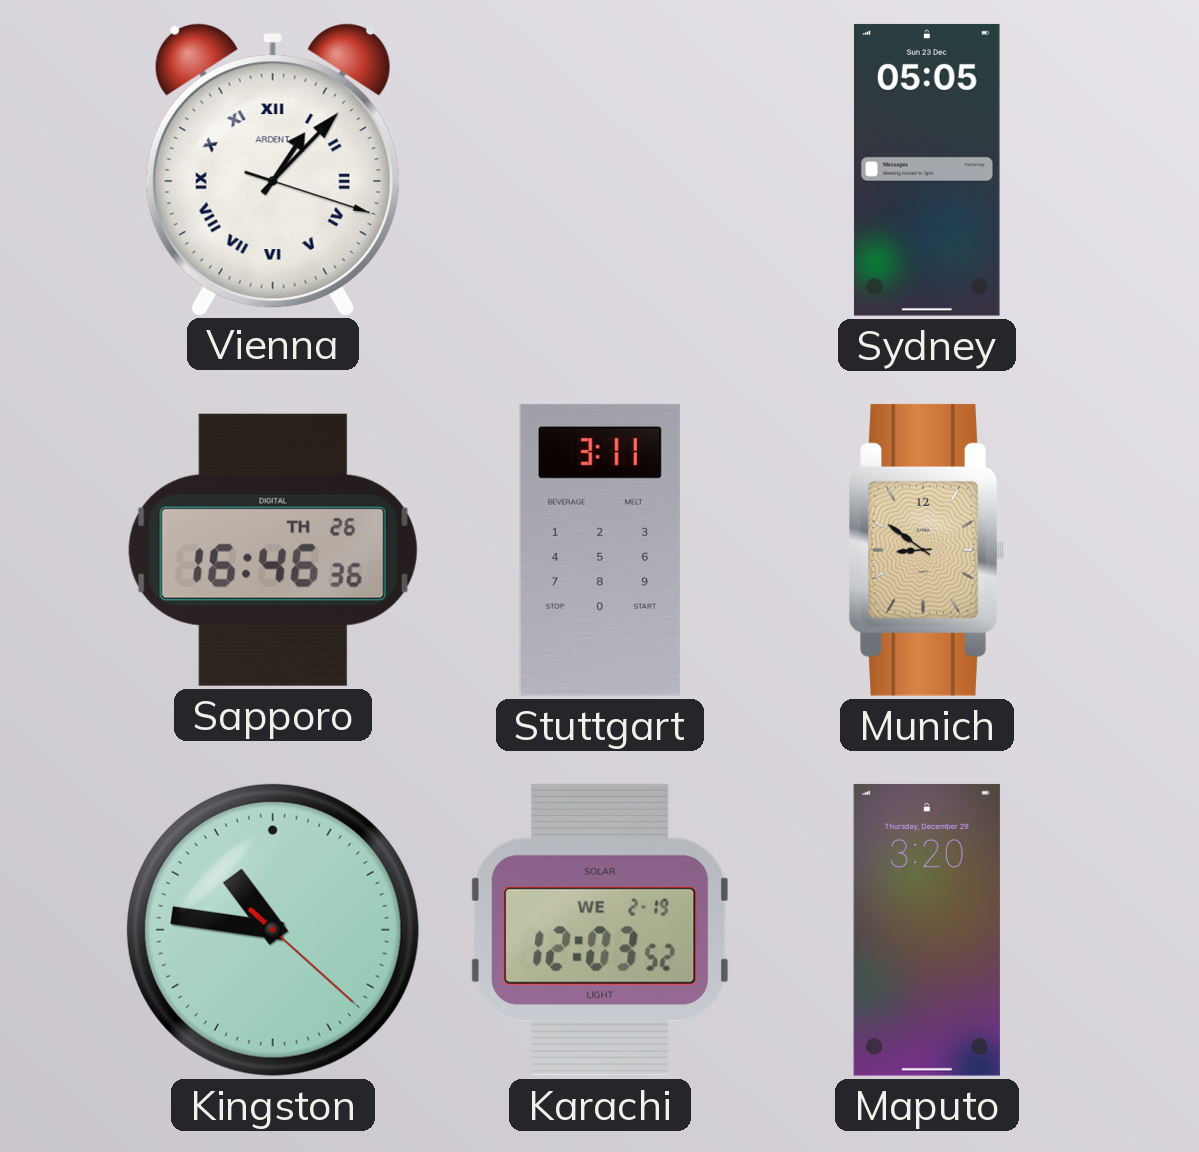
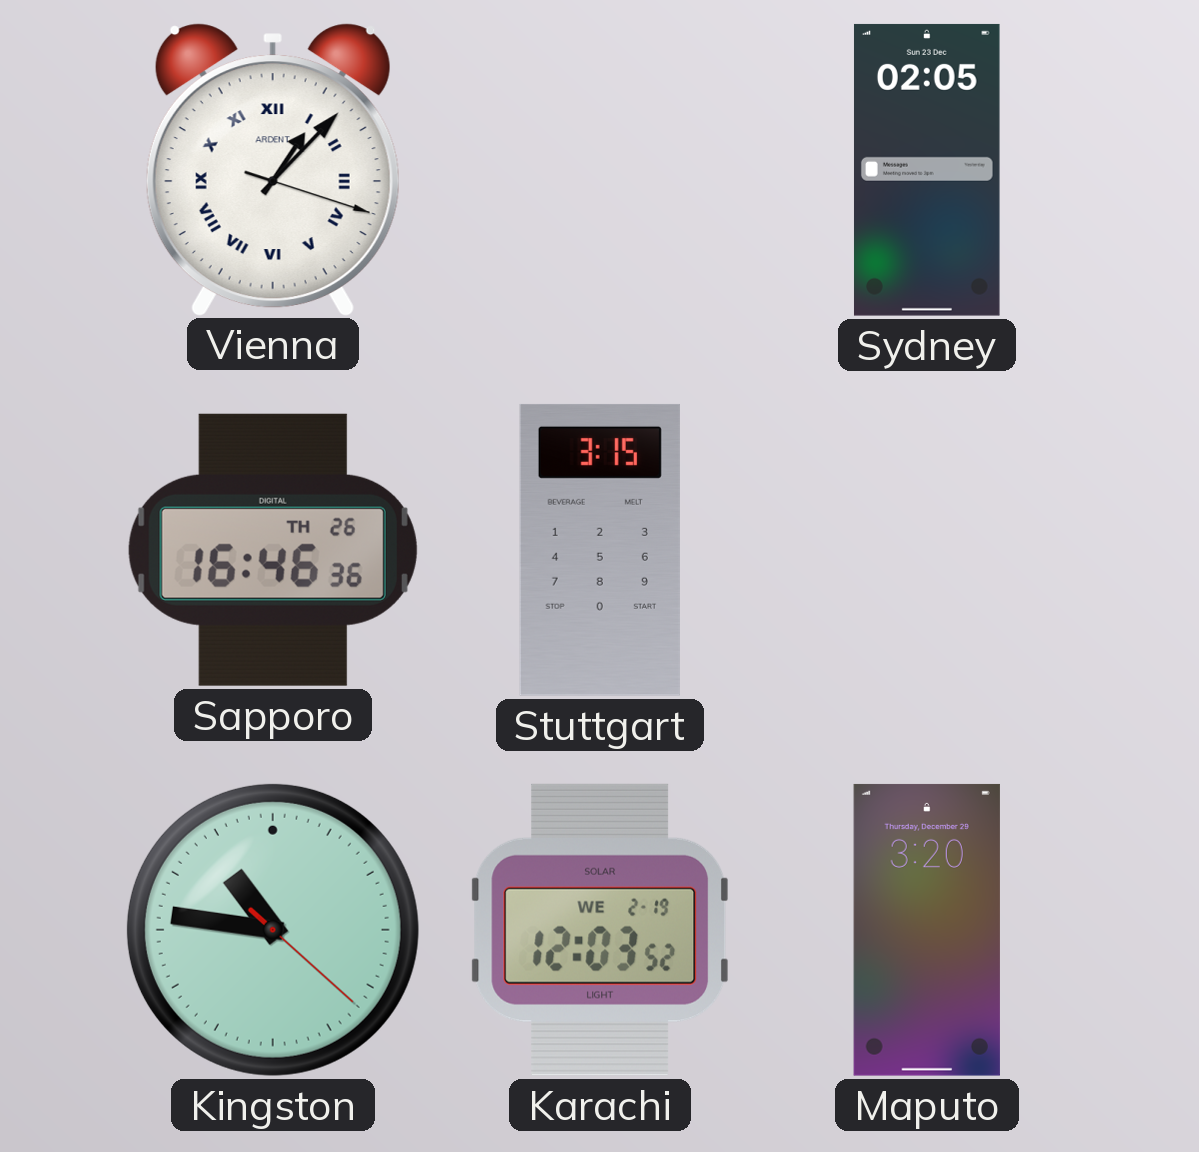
Sydney: 05:05 -> 02:05 (927, 170)
Stuttgart: 3:11 -> 3:15 (600, 550)
Munich: 8:51 -> none (927, 550)
